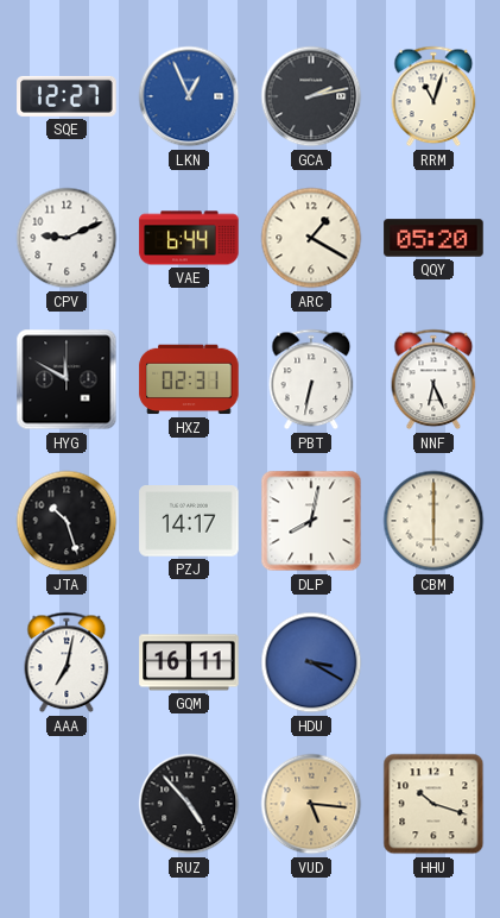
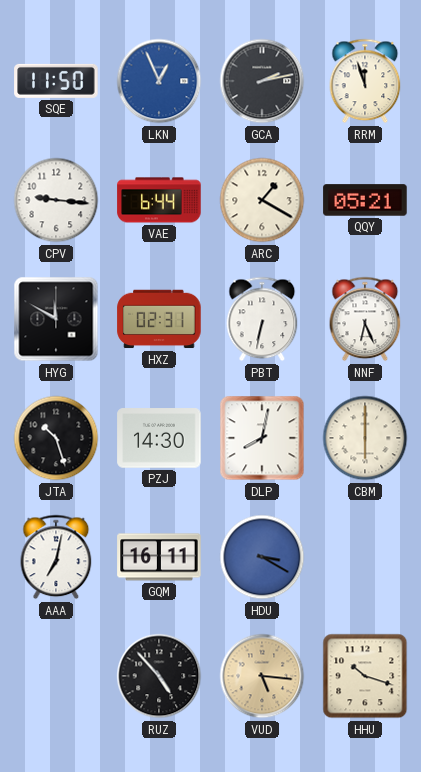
SQE: 12:27 -> 11:50 (56, 81)
RRM: 11:03 -> 11:57 (365, 81)
CPV: 9:11 -> 9:16 (56, 200)
QQY: 05:20 -> 05:21 (365, 200)
PZJ: 14:17 -> 14:30 (159, 438)
